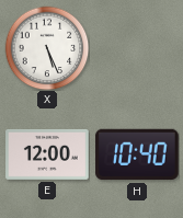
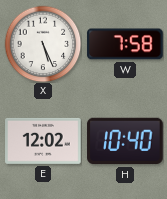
W: none -> 7:58 (125, 44)
E: 12:00 -> 12:02 (43, 141)
